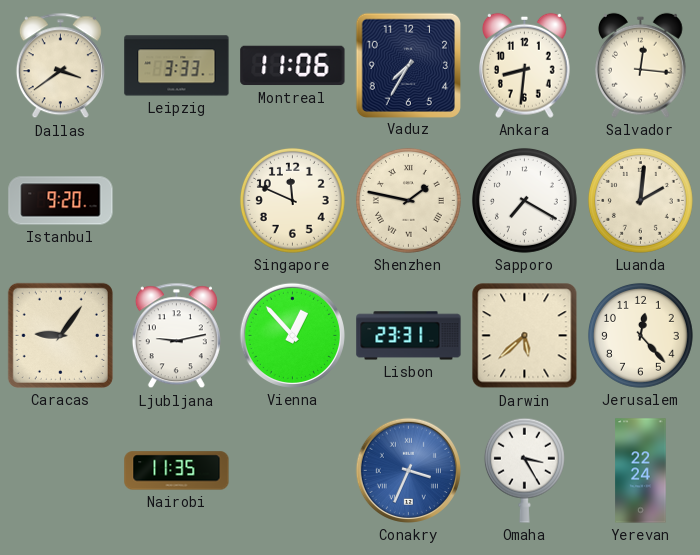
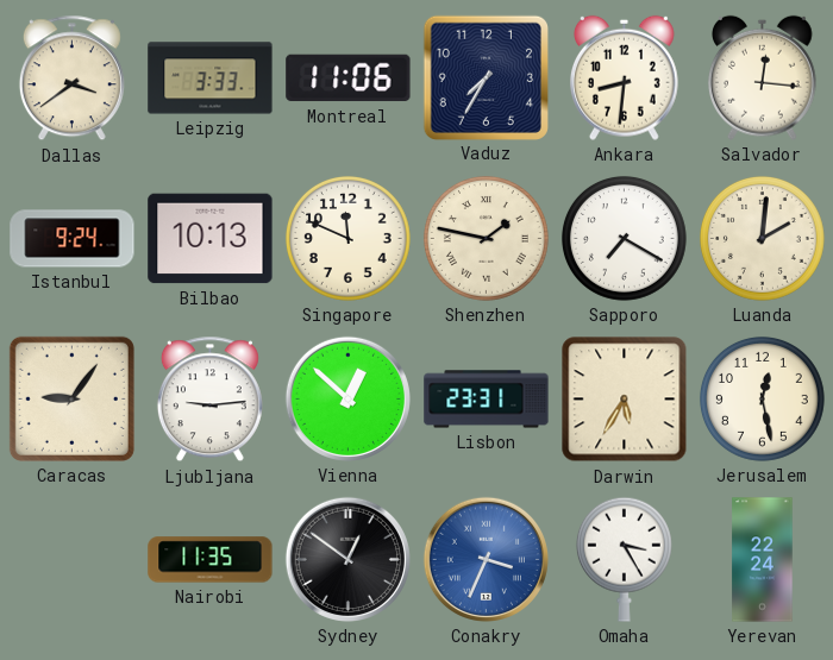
Istanbul: 9:20 -> 9:24 (73, 239)
Bilbao: none -> 10:13 (211, 239)
Ljubljana: 9:13 -> 9:14 (209, 400)
Vienna: 12:53 -> 12:52 (347, 398)
Darwin: 5:38 -> 5:35 (625, 400)
Jerusalem: 12:23 -> 12:28 (762, 398)
Sydney: none -> 12:51 (347, 559)
